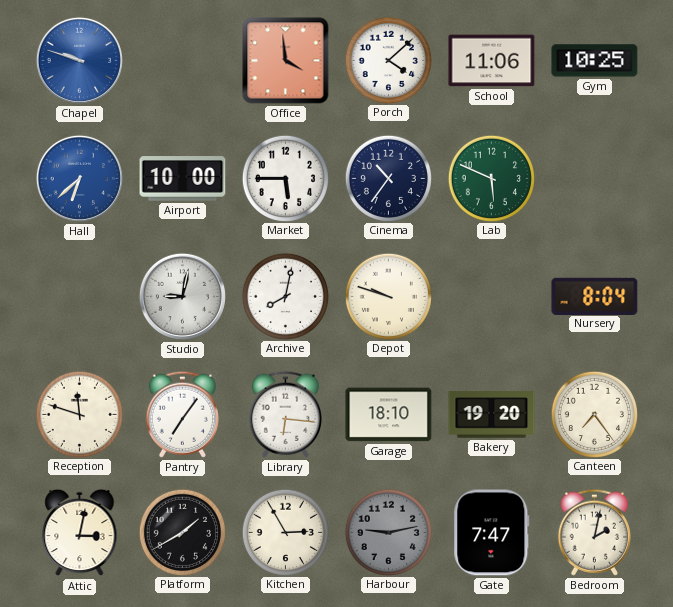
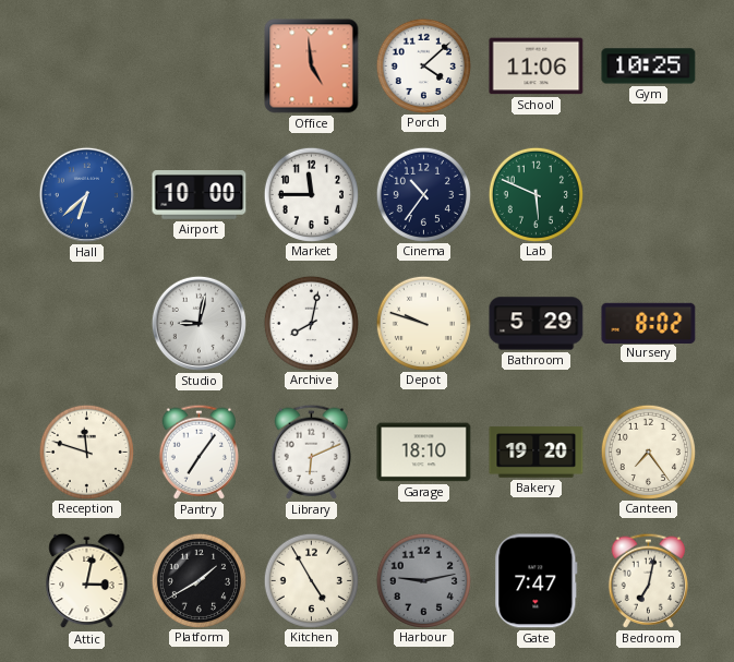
Chapel: 9:48 -> none (79, 60)
Office: 3:59 -> 4:59 (312, 67)
Market: 5:45 -> 11:45 (311, 194)
Bathroom: none -> 5:29 (537, 324)
Nursery: 8:04 -> 8:02 (649, 323)
Library: 6:16 -> 6:11 (311, 452)
Kitchen: 2:55 -> 4:55 (311, 580)
Bedroom: 2:02 -> 7:02 (648, 580)
